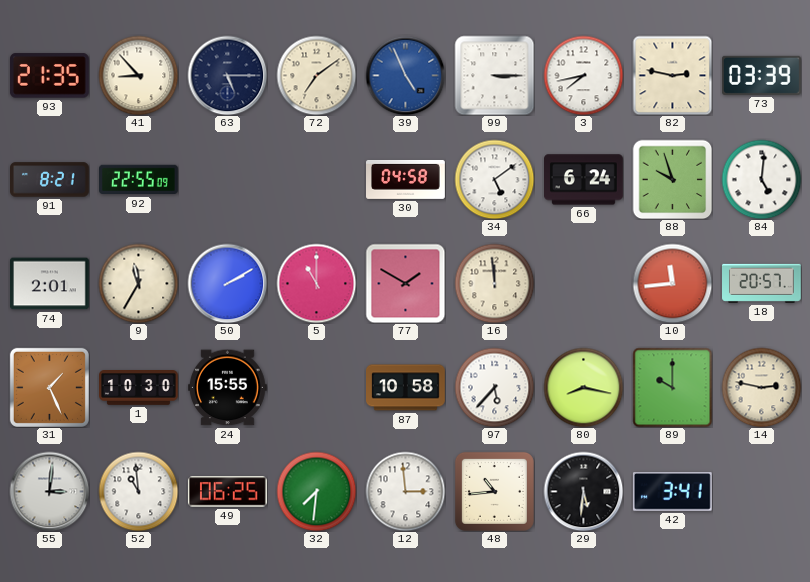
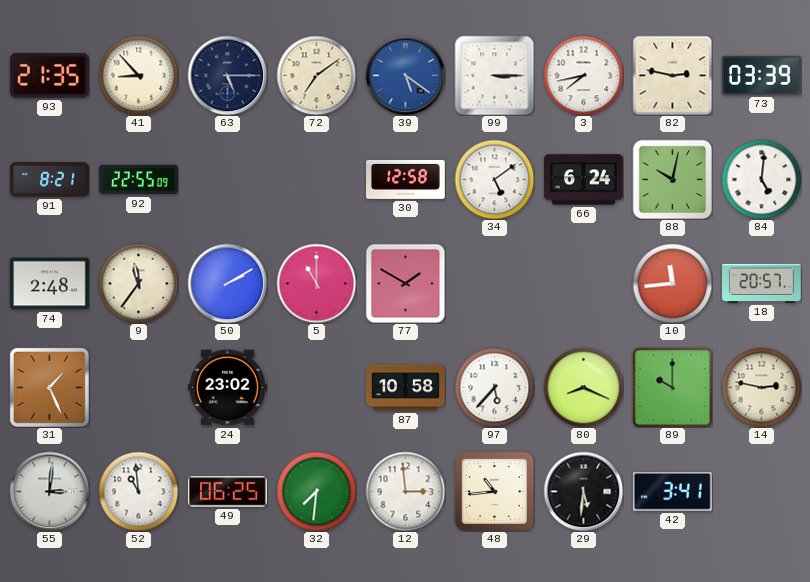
39: 4:56 -> 5:21 (405, 75)
30: 04:58 -> 12:58 (406, 179)
88: 9:57 -> 10:02 (672, 179)
74: 2:01 -> 2:48 (50, 284)
9: 11:35 -> 11:36 (138, 283)
16: 11:59 -> none (494, 283)
1: 10:30 -> none (139, 388)
24: 15:55 -> 23:02 (228, 388)
80: 8:17 -> 8:19 (583, 387)
